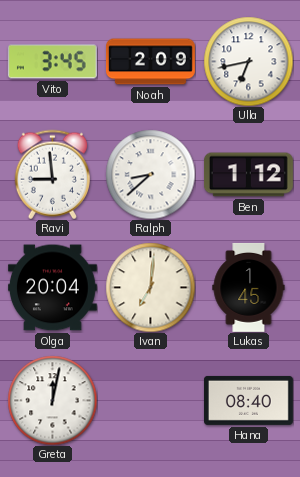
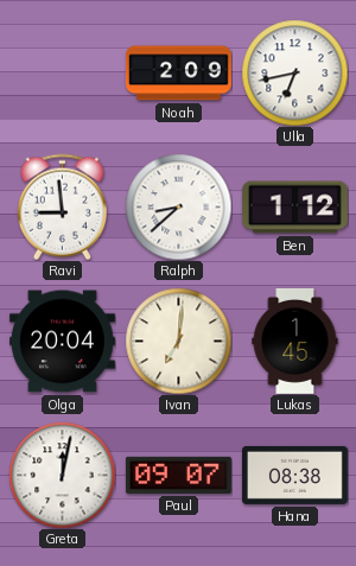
Vito: 3:45 -> none (52, 62)
Paul: none -> 09:07 (178, 475)
Hana: 08:40 -> 08:38 (294, 475)
